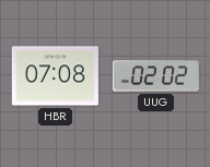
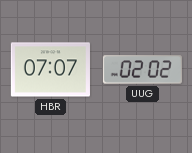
HBR: 07:08 -> 07:07 (50, 70)
